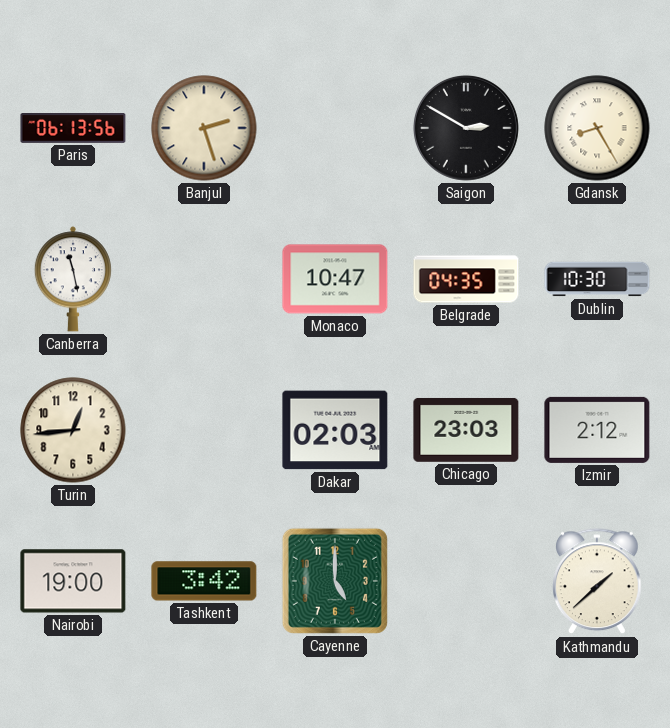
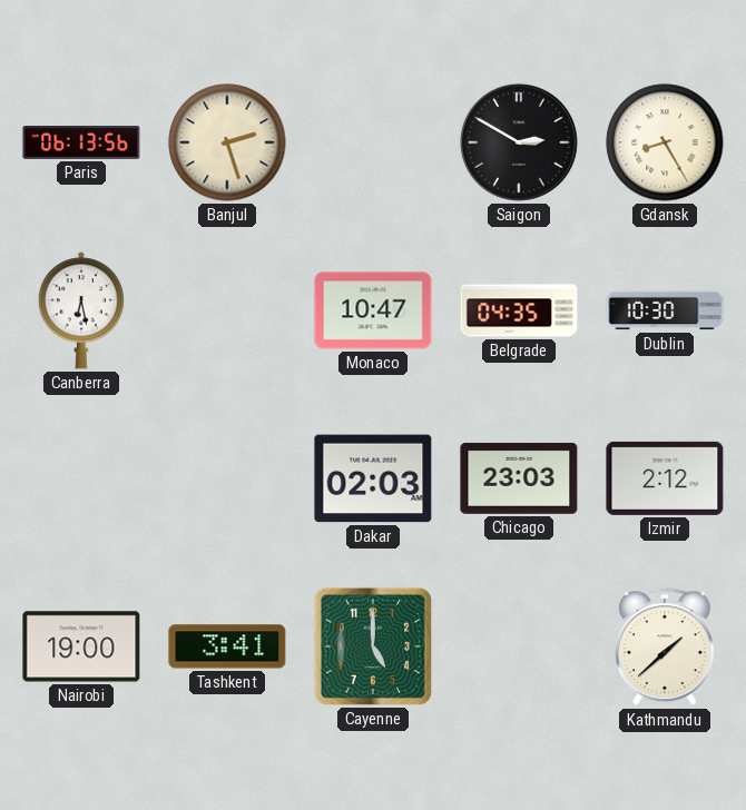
Canberra: 11:28 -> 6:28 (81, 310)
Turin: 12:44 -> none (73, 430)
Tashkent: 3:42 -> 3:41 (227, 646)
